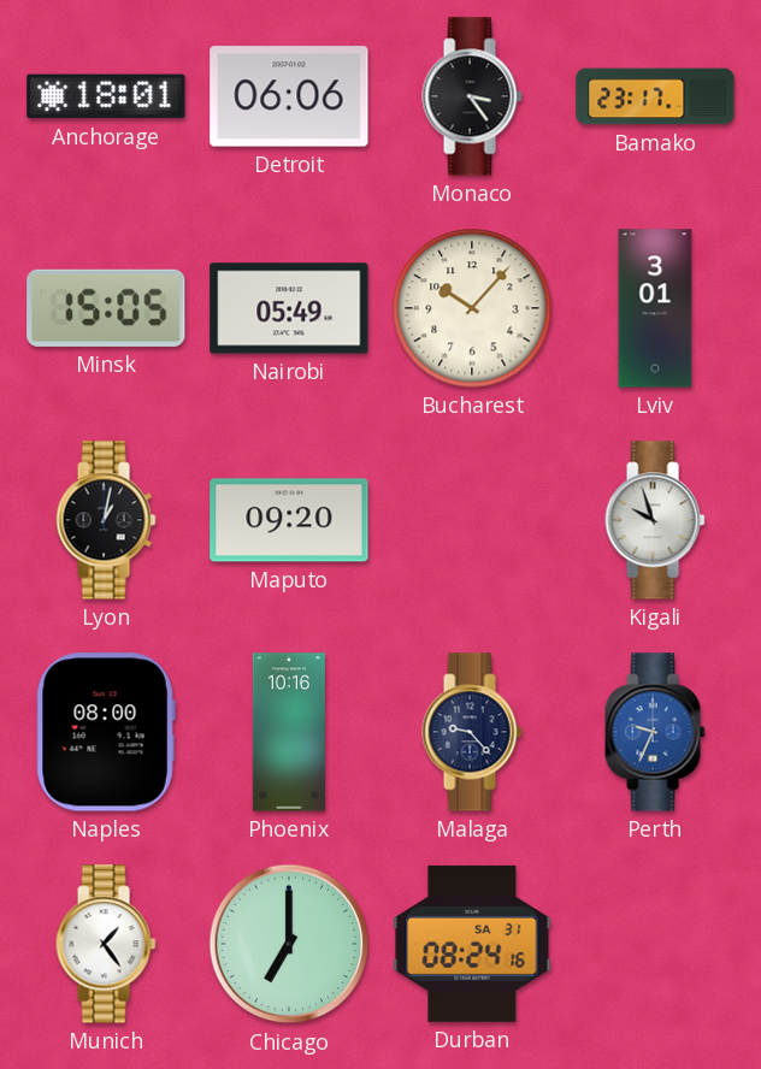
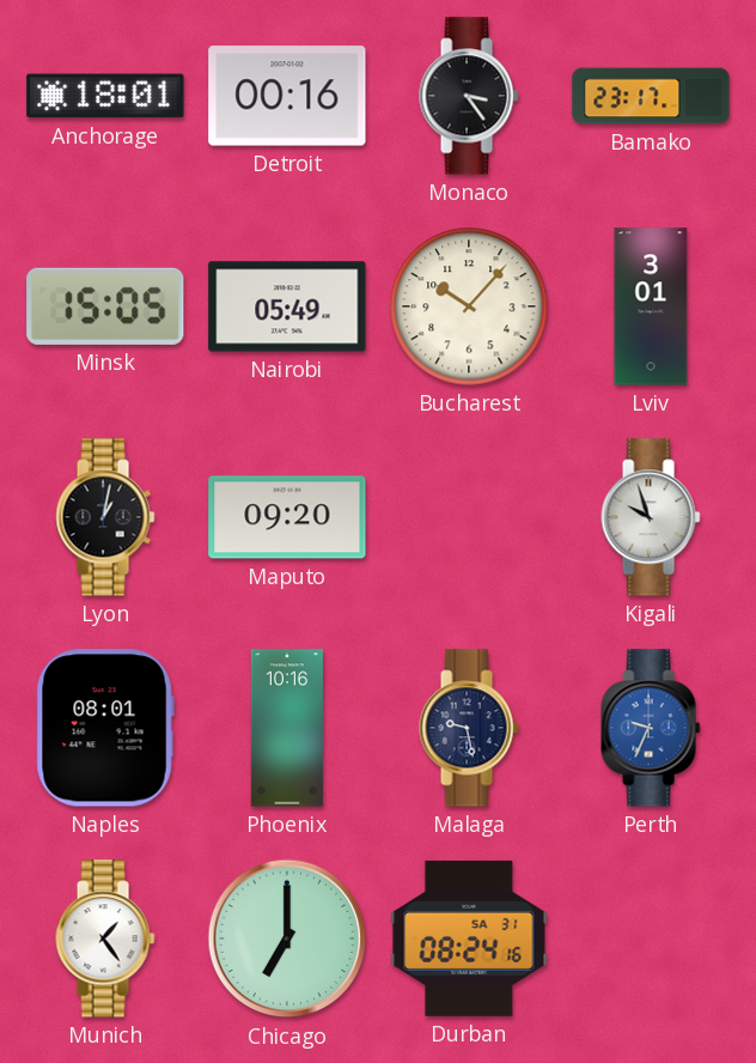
Detroit: 06:06 -> 00:16 (287, 96)
Naples: 08:00 -> 08:01 (105, 728)
Malaga: 9:23 -> 9:28 (469, 728)
